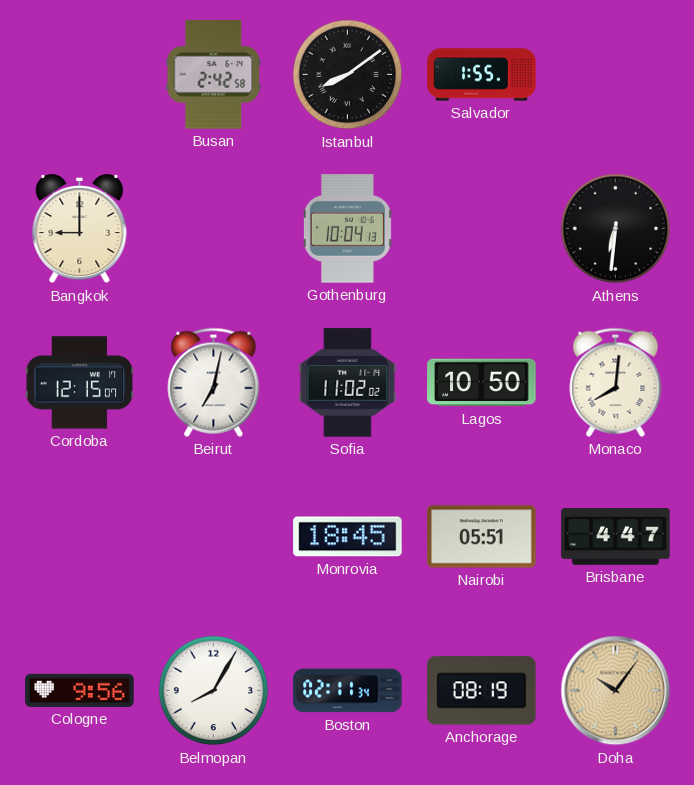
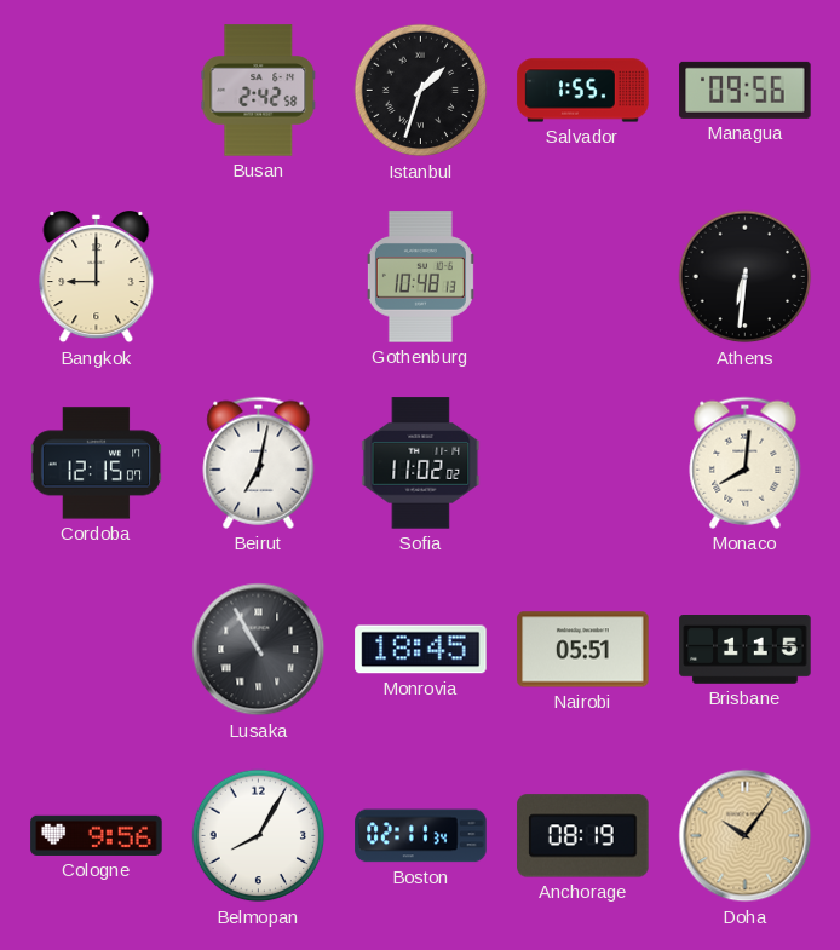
Istanbul: 8:09 -> 1:33 (421, 91)
Managua: none -> 09:56 (746, 90)
Gothenburg: 10:04 -> 10:48 (420, 277)
Lagos: 10:50 -> none (482, 383)
Lusaka: none -> 10:55 (259, 650)
Brisbane: 4:47 -> 1:15 (746, 650)
